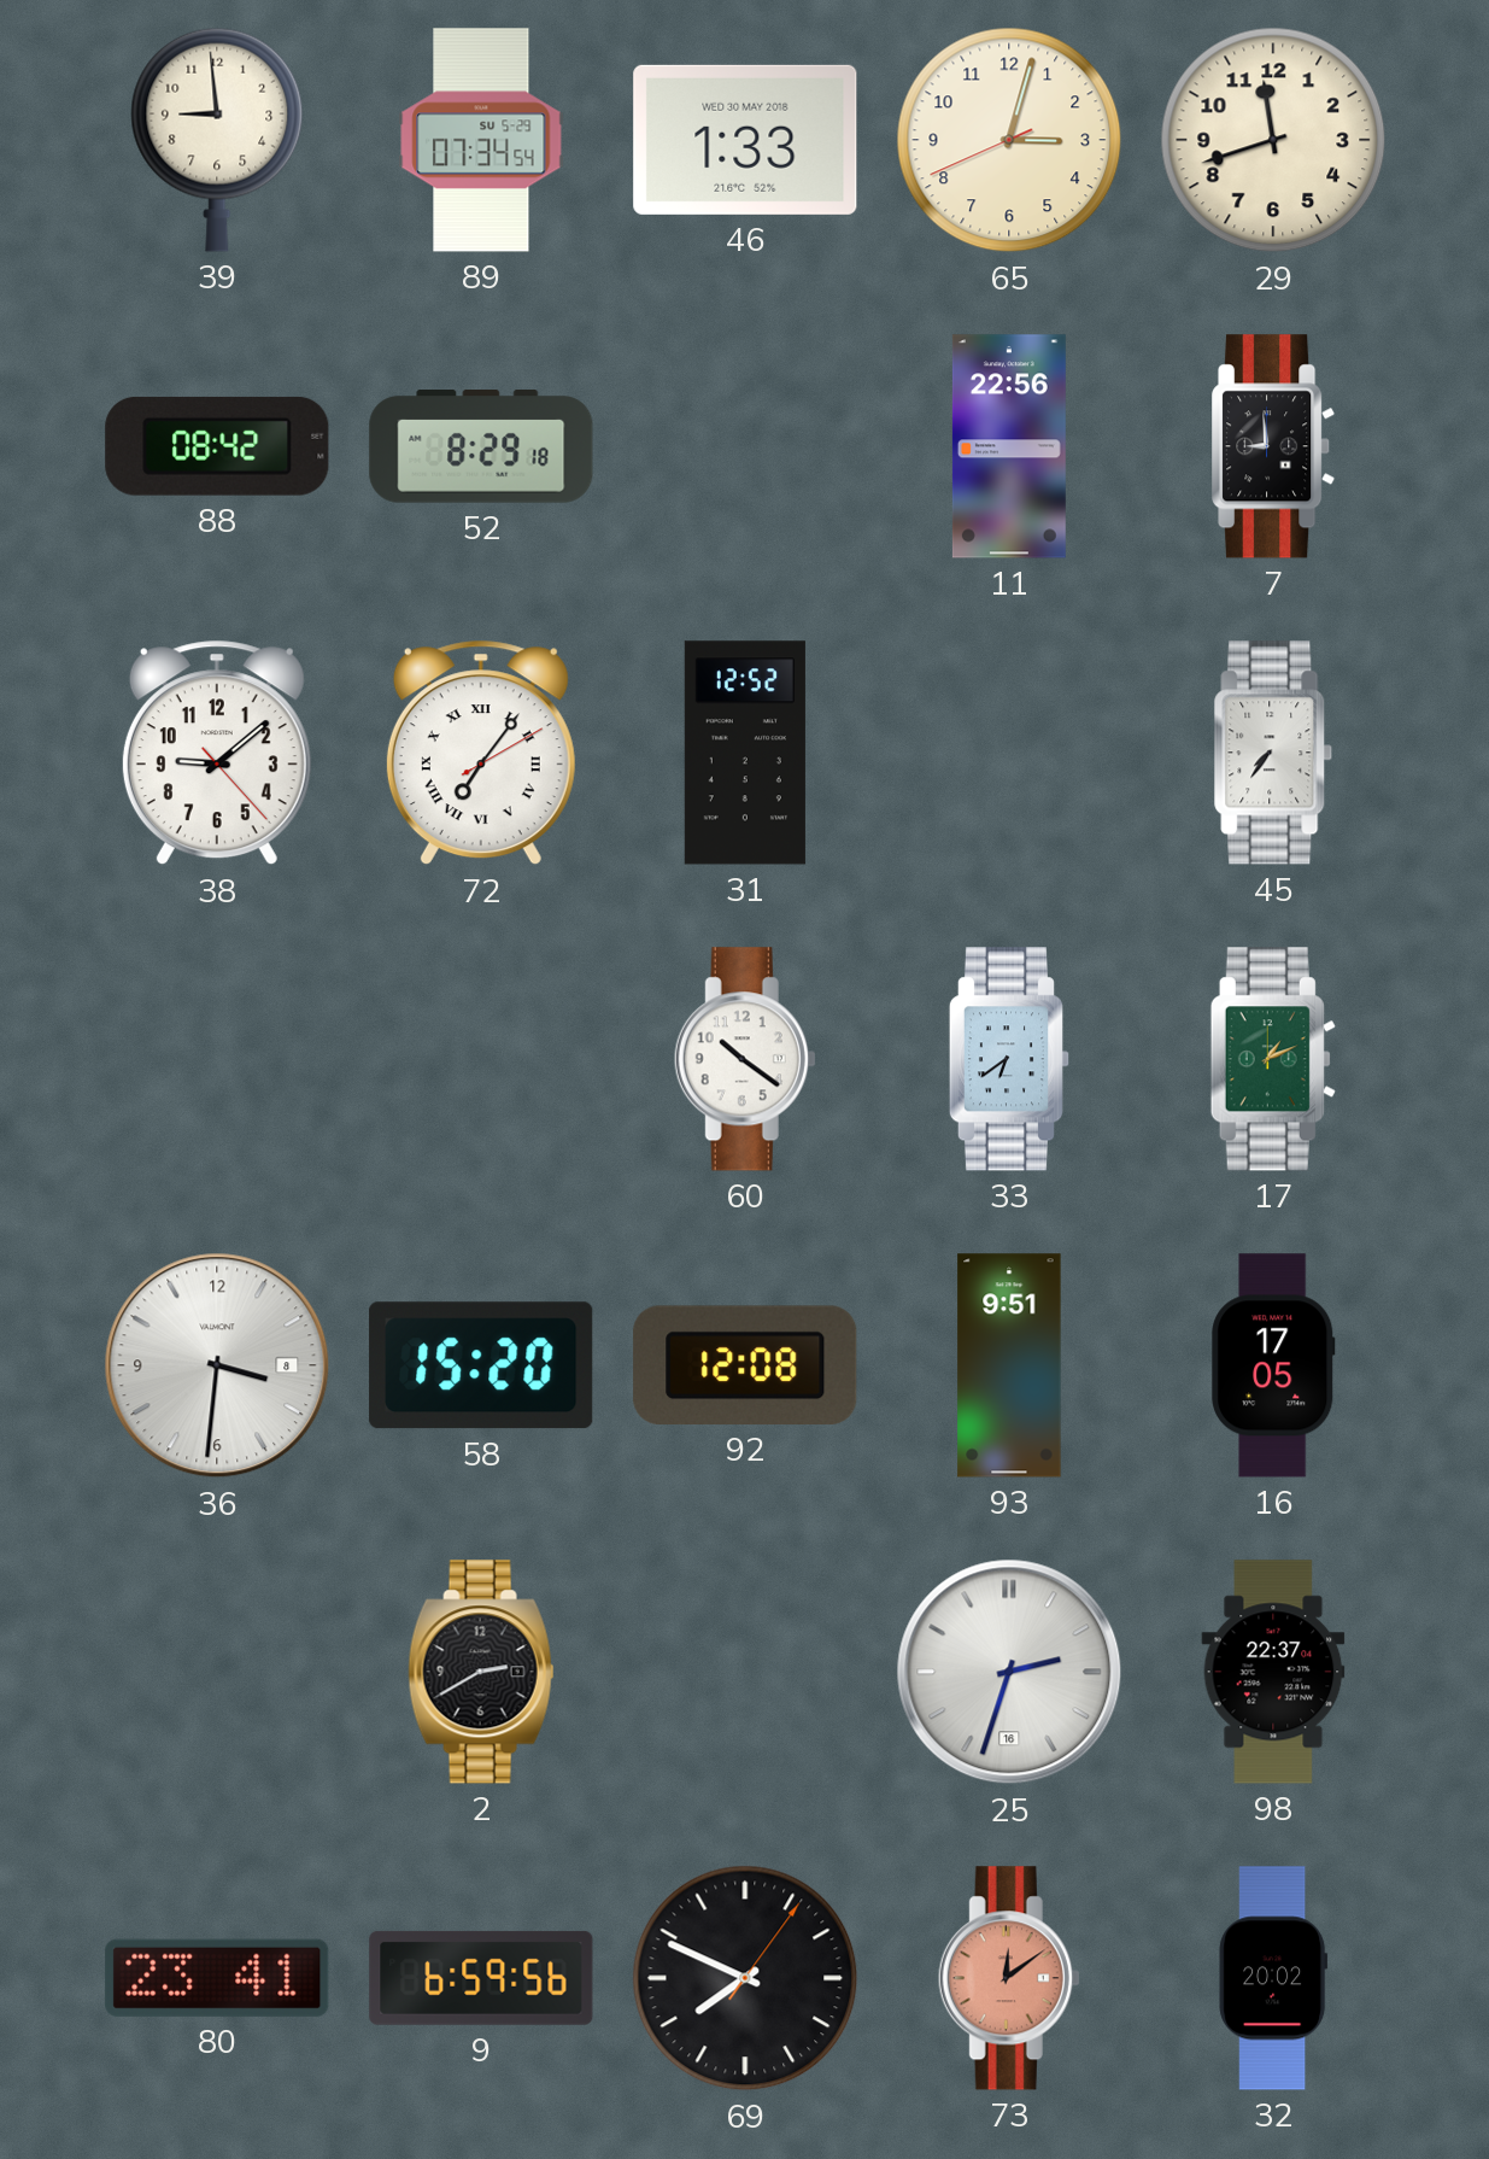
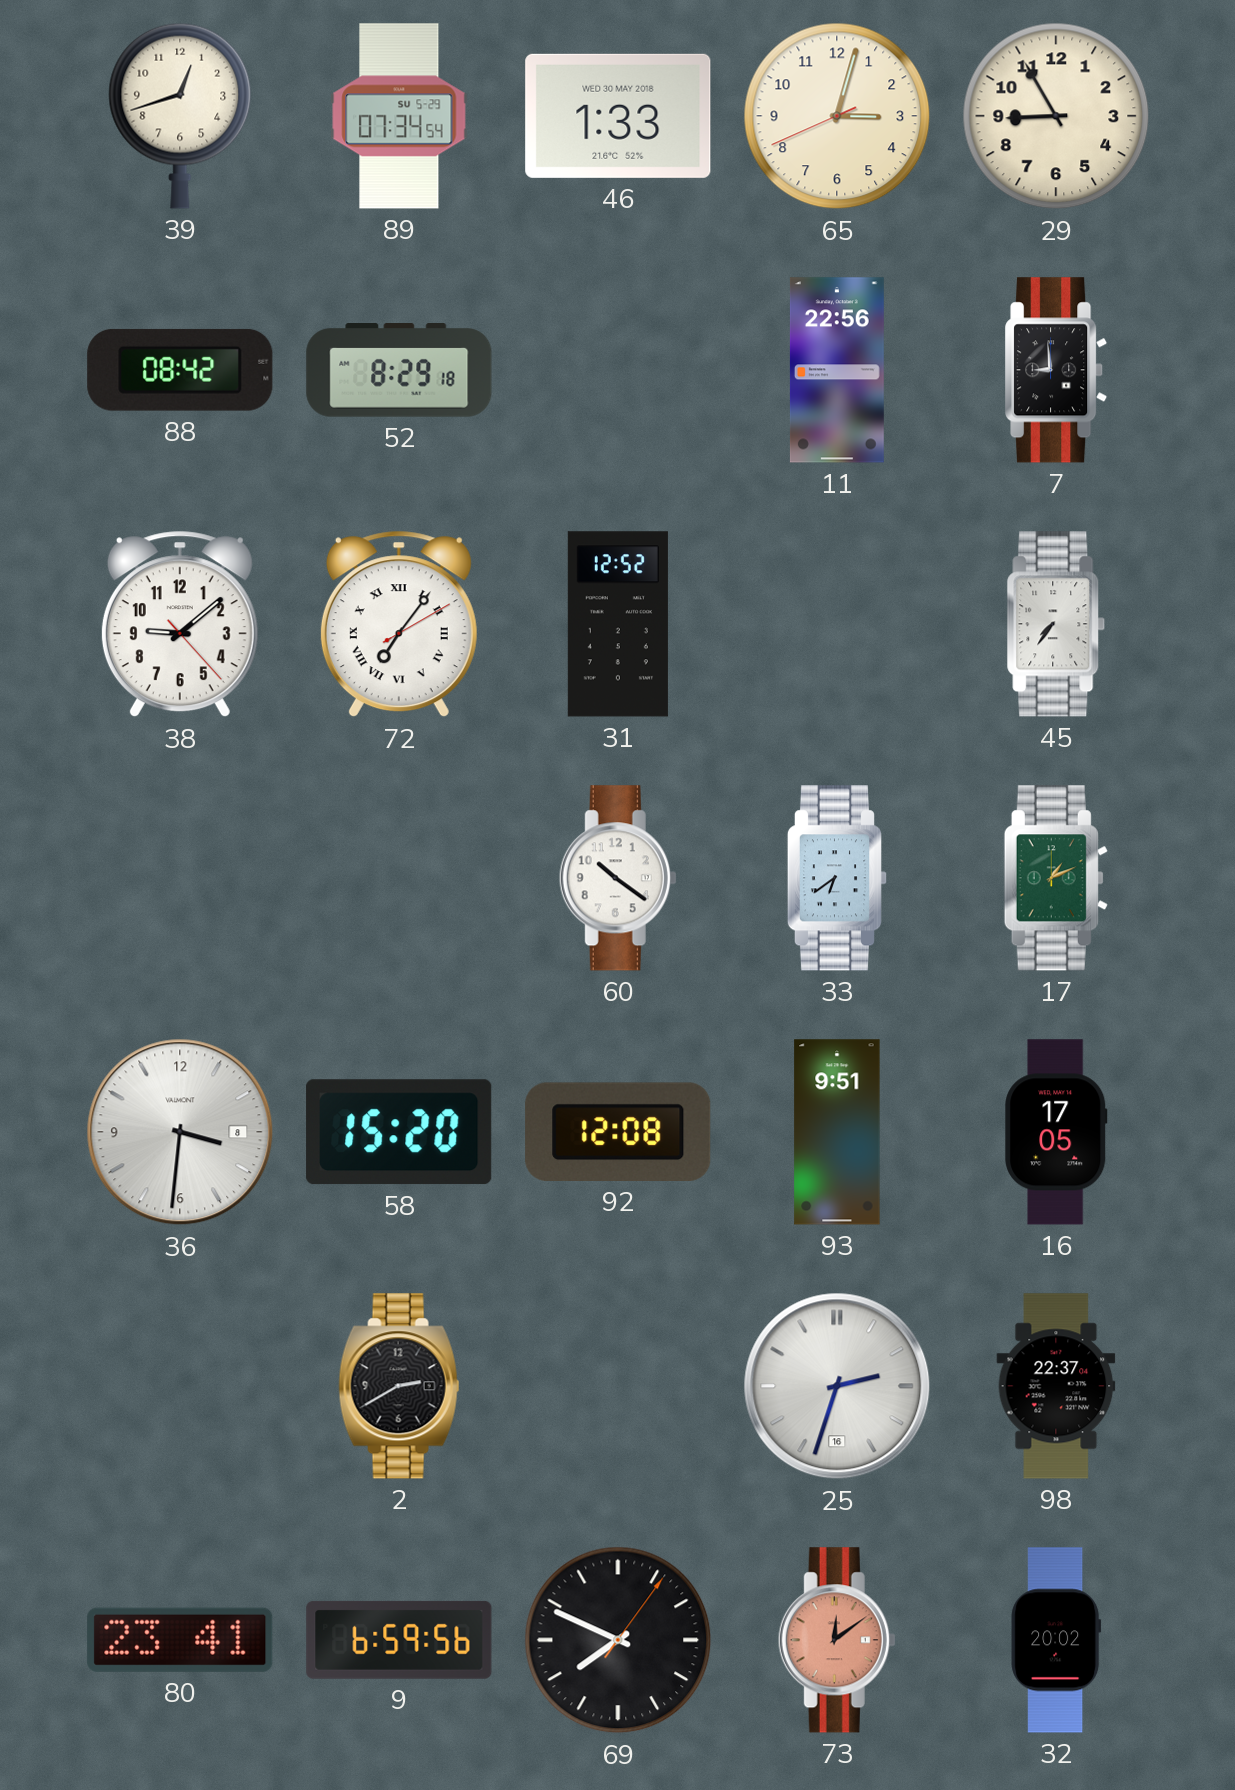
39: 8:59 -> 12:42 (180, 116)
29: 11:42 -> 8:55 (1056, 116)
